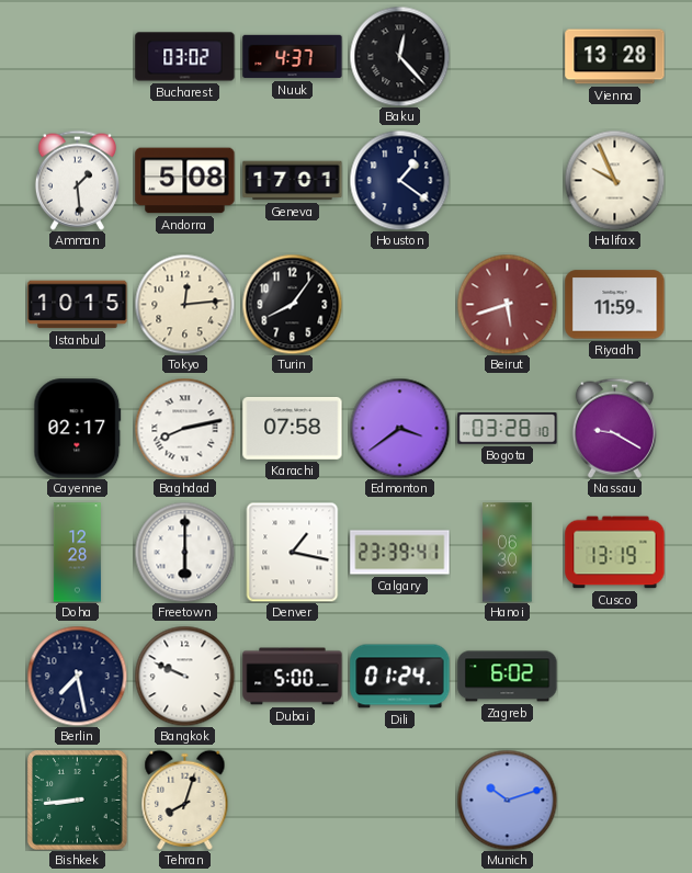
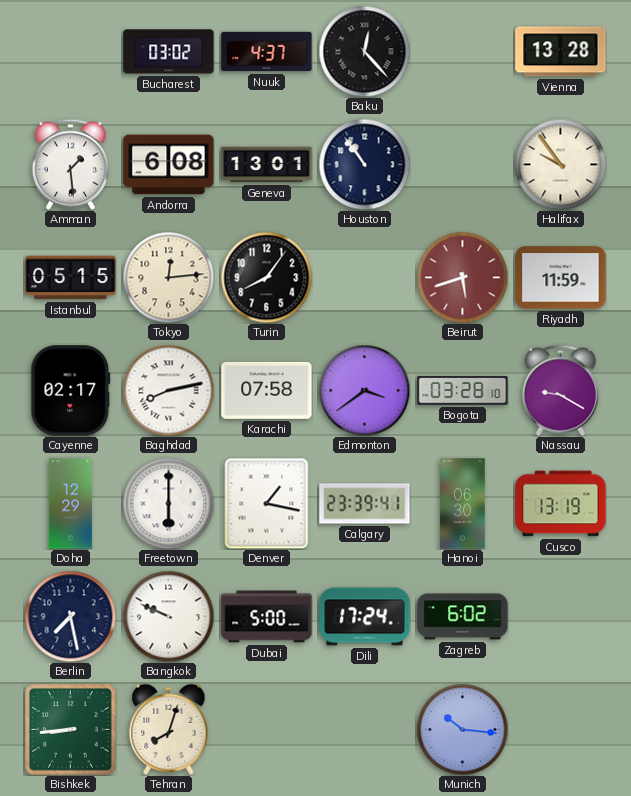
Andorra: 5:08 -> 6:08 (169, 165)
Geneva: 17:01 -> 13:01 (267, 165)
Houston: 1:21 -> 10:54 (364, 164)
Halifax: 9:56 -> 9:54 (560, 164)
Istanbul: 10:15 -> 05:15 (71, 278)
Doha: 12:28 -> 12:29 (70, 504)
Dili: 01:24 -> 17:24 (365, 617)
Munich: 10:12 -> 10:16 (462, 729)
